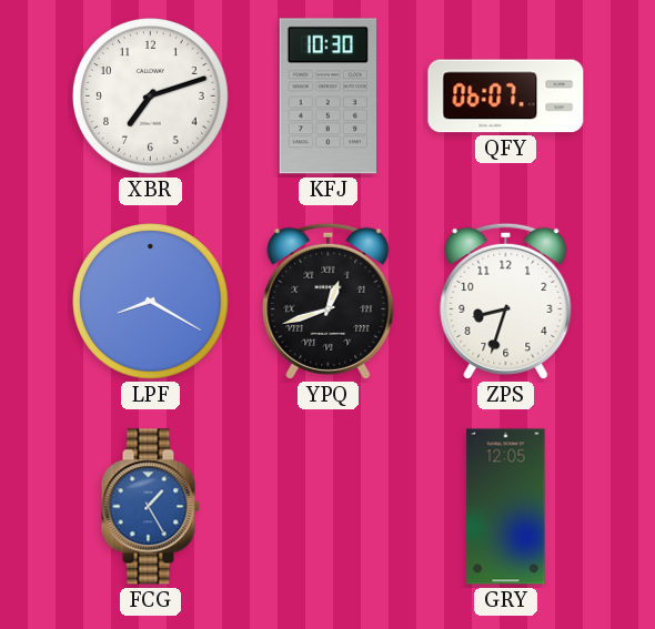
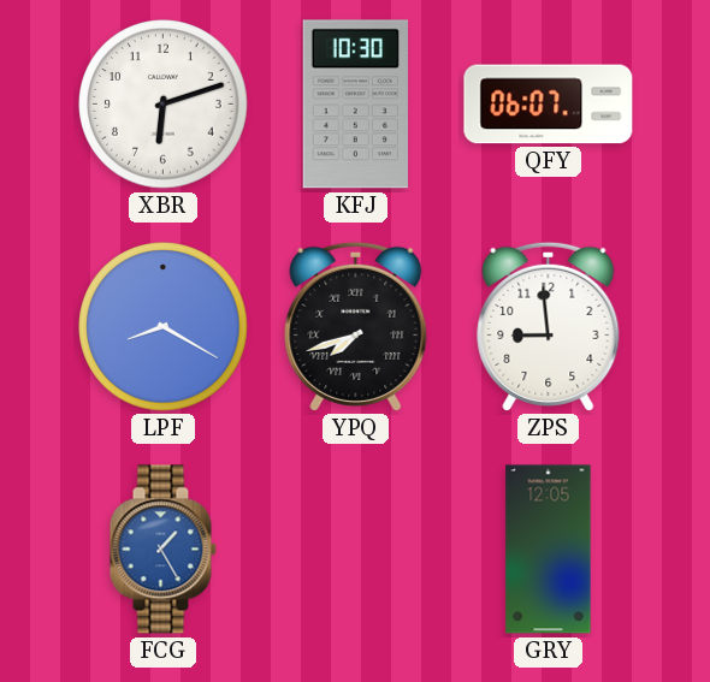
XBR: 7:12 -> 6:12 (164, 105)
YPQ: 12:42 -> 7:42 (356, 326)
ZPS: 8:33 -> 8:59 (549, 326)
